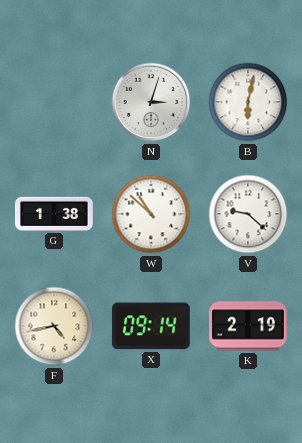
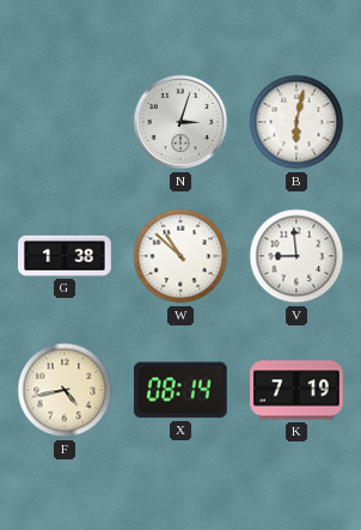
V: 9:22 -> 8:59 (296, 256)
X: 09:14 -> 08:14 (180, 390)
K: 2:19 -> 7:19 (298, 390)
